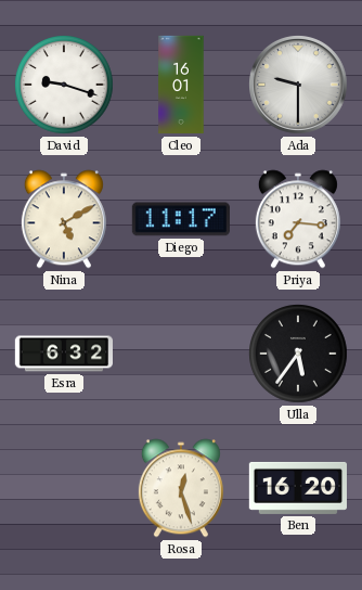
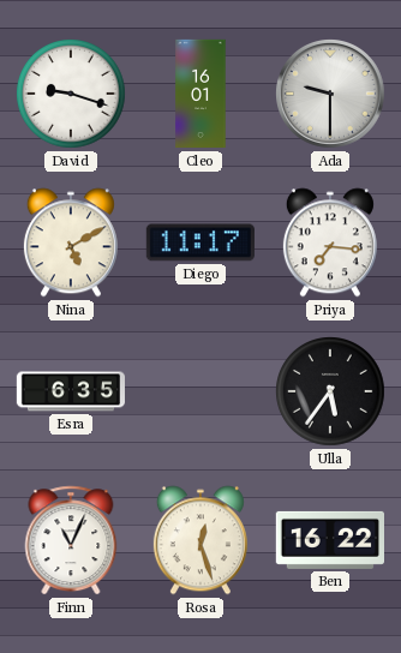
Esra: 6:32 -> 6:35 (70, 391)
Finn: none -> 11:04 (71, 540)
Ben: 16:20 -> 16:22 (329, 540)
